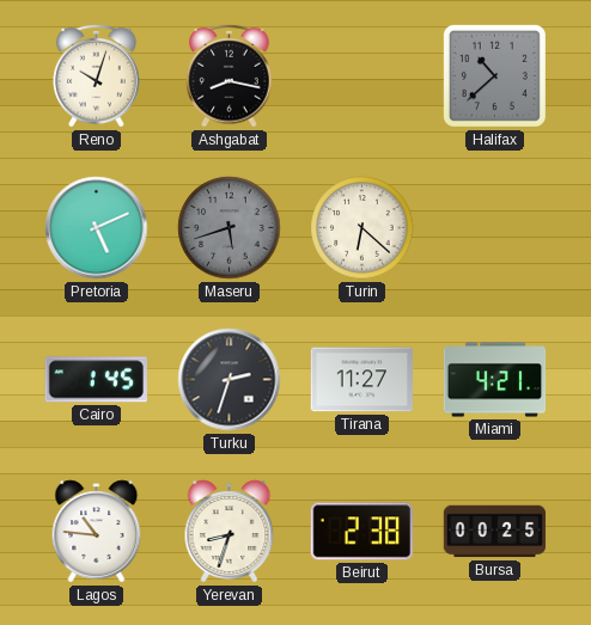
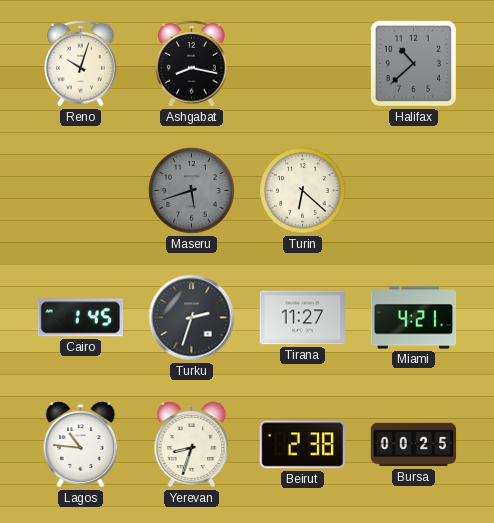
Pretoria: 5:11 -> none (97, 228)
